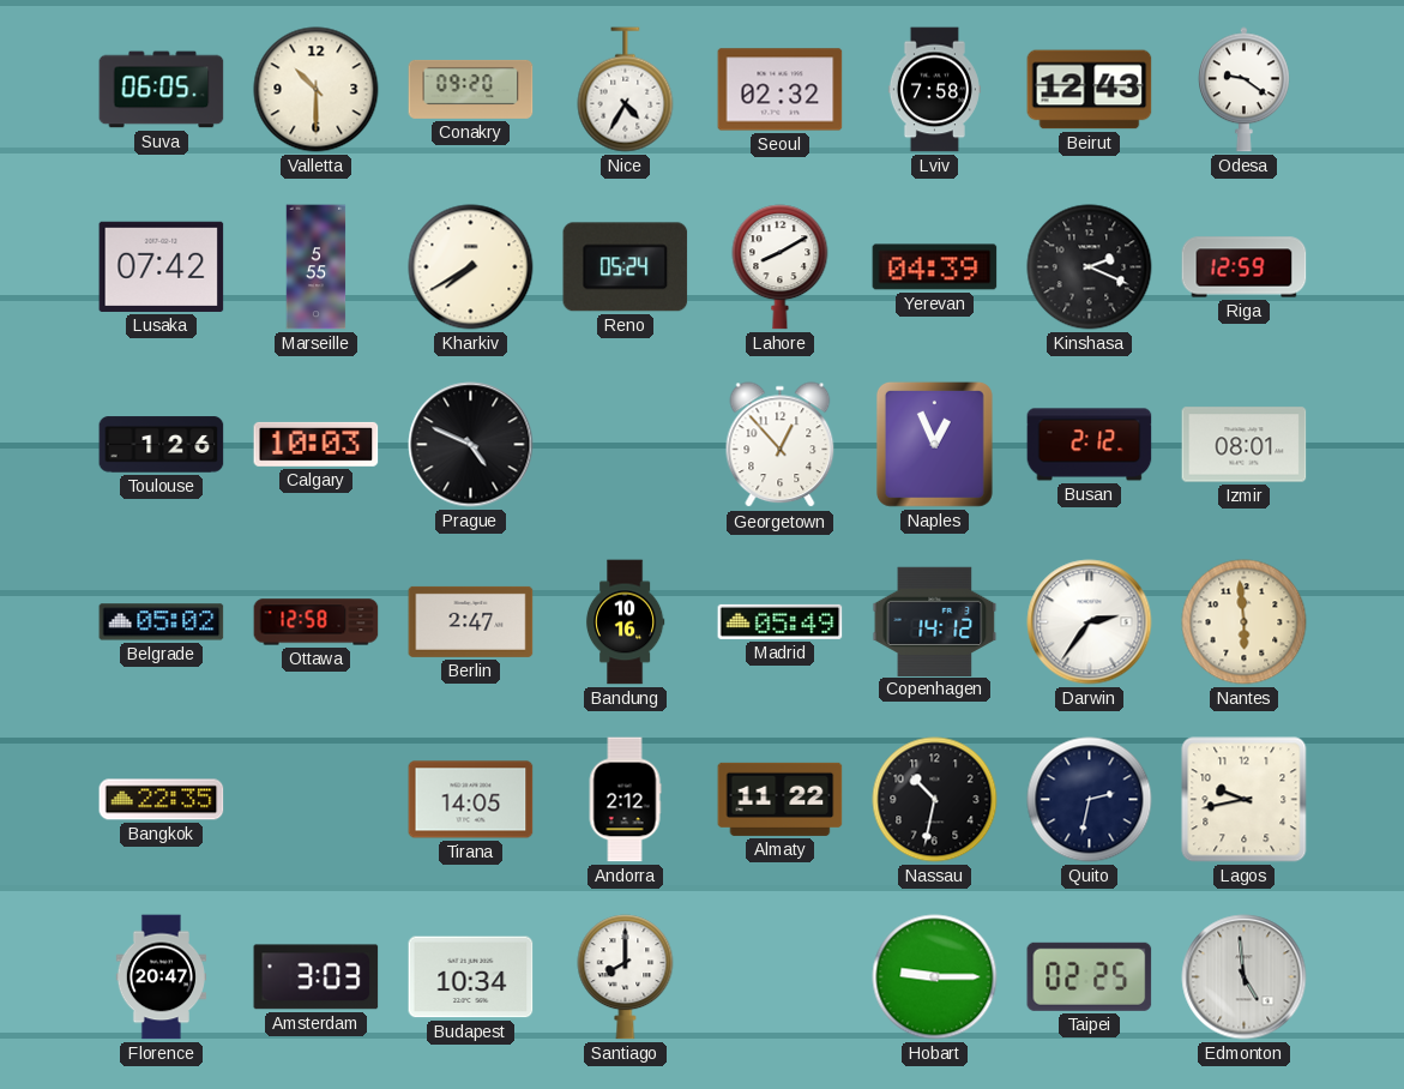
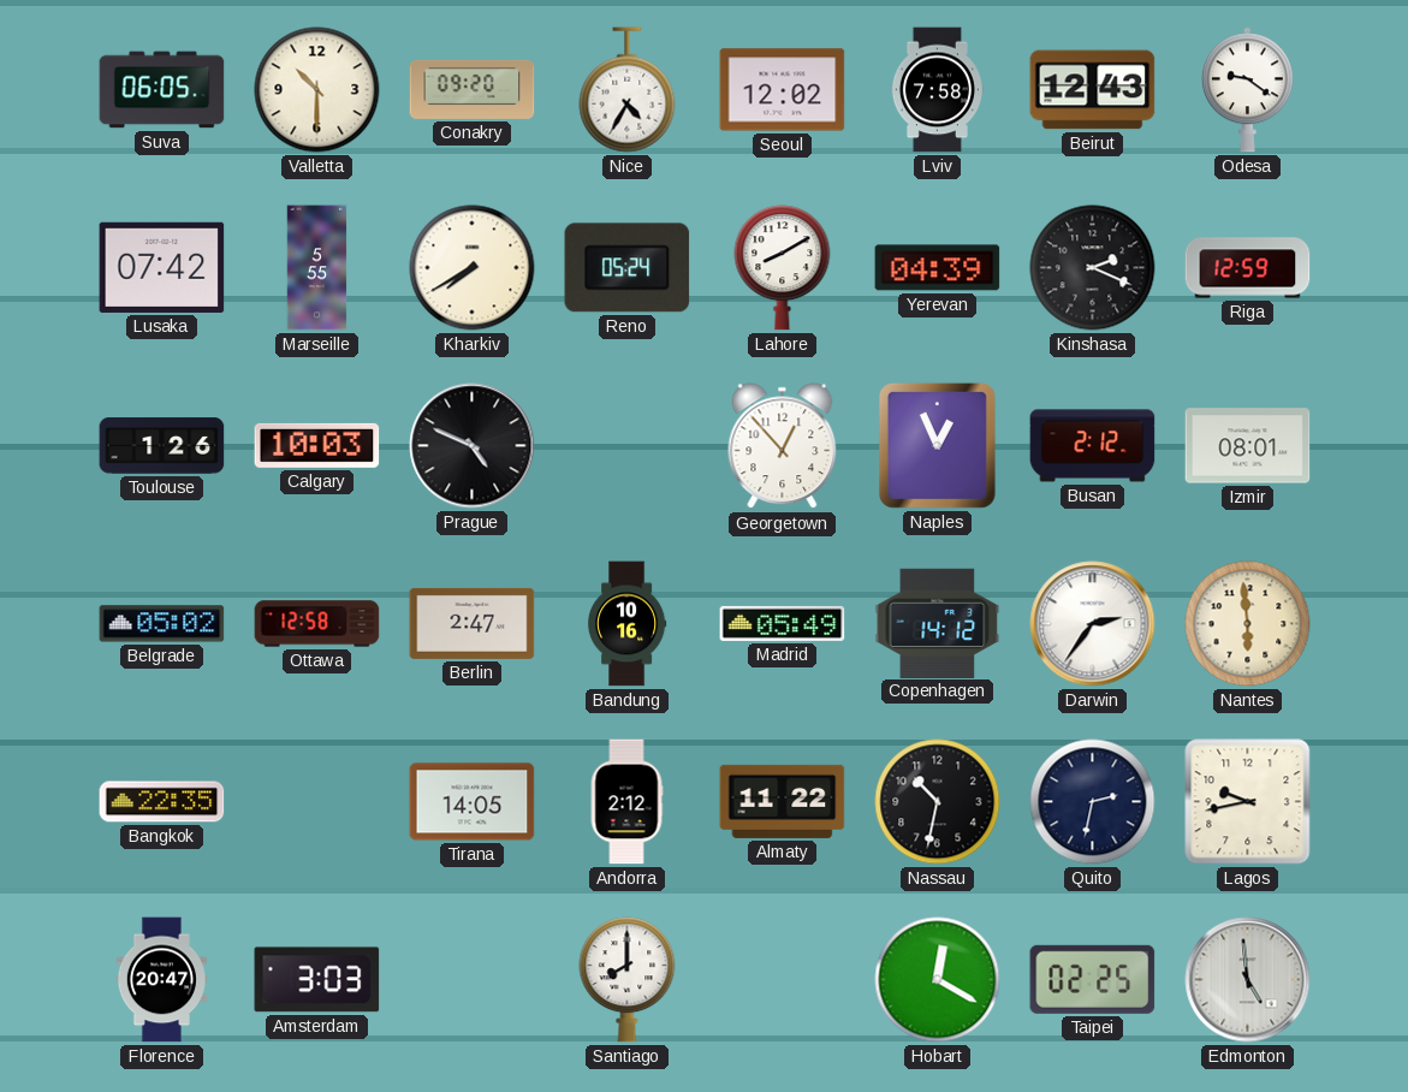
Seoul: 02:32 -> 12:02 (783, 90)
Budapest: 10:34 -> none (471, 977)
Hobart: 9:15 -> 12:20 (938, 980)
